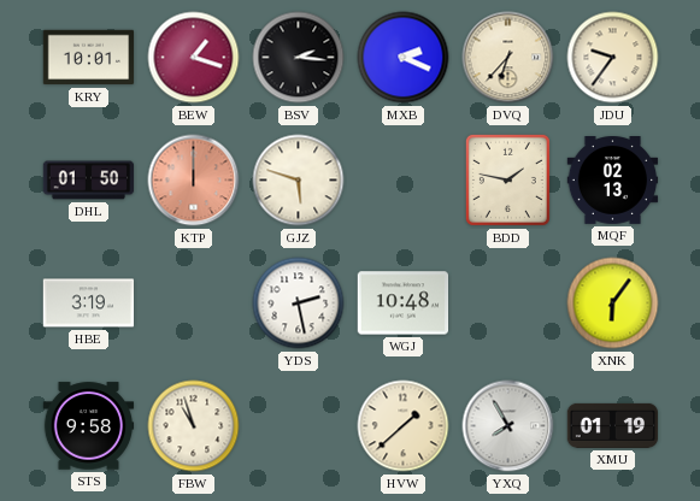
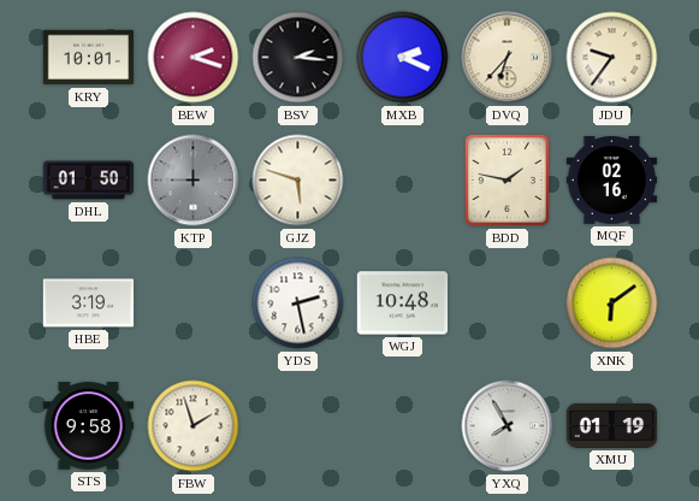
BEW: 1:18 -> 2:18 (194, 58)
KTP: 12:00 -> 9:00 (194, 181)
KTP dial: salmon -> grey (194, 181)
MQF: 02:13 -> 02:16 (612, 181)
XNK: 6:06 -> 6:09 (612, 303)
FBW: 10:57 -> 1:57 (194, 426)
HVW: 1:38 -> none (404, 426)
